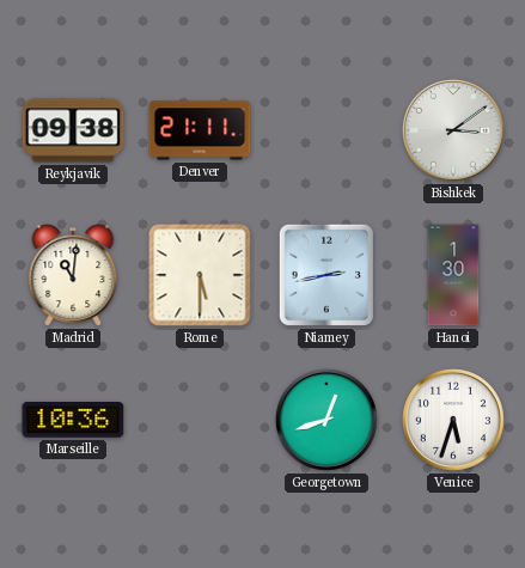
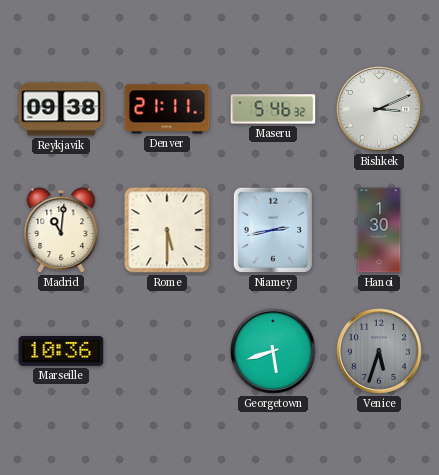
Maseru: none -> 5:46 (273, 109)
Bishkek: 3:09 -> 3:11 (380, 110)
Georgetown: 12:42 -> 5:42 (274, 352)
Venice dial: white -> grey (380, 352)
